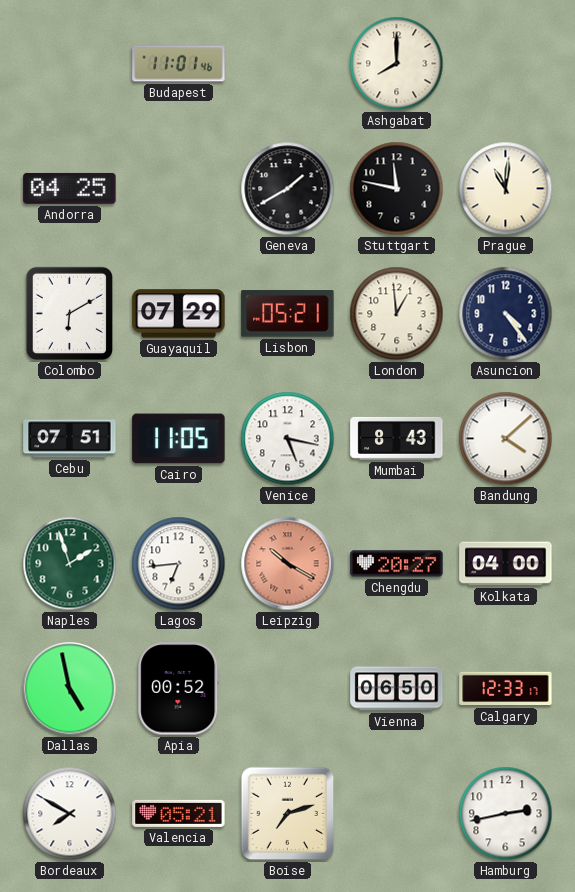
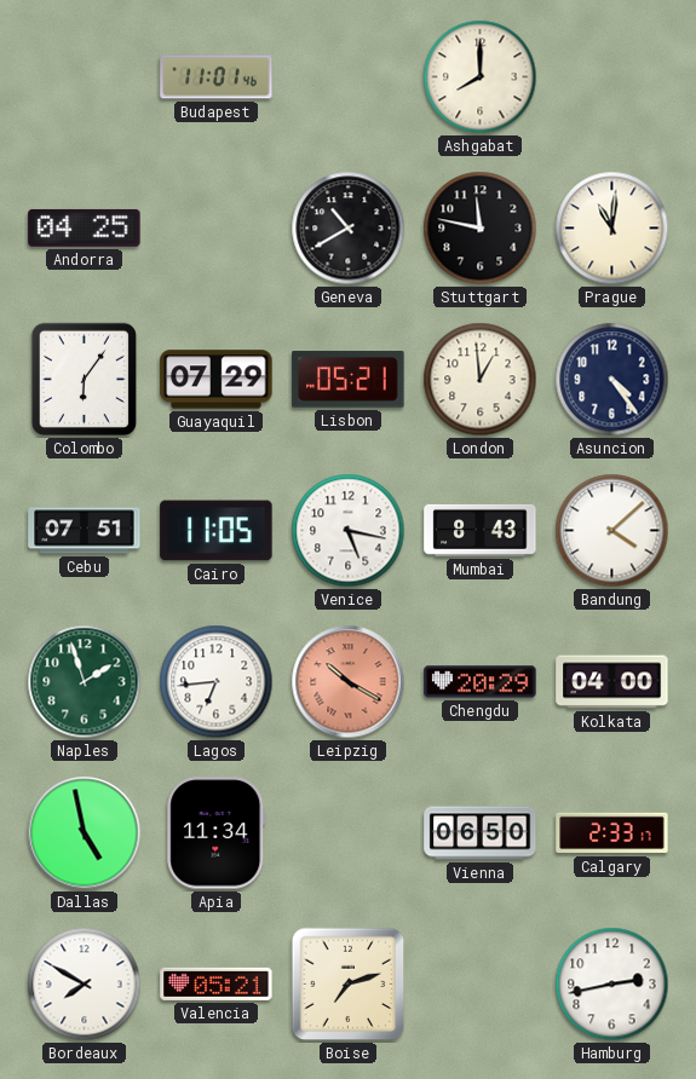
Geneva: 1:40 -> 10:40 (349, 229)
Colombo: 6:10 -> 6:06 (84, 380)
Chengdu: 20:27 -> 20:29 (481, 682)
Apia: 00:52 -> 11:34 (217, 833)
Calgary: 12:33 -> 2:33 (612, 833)
